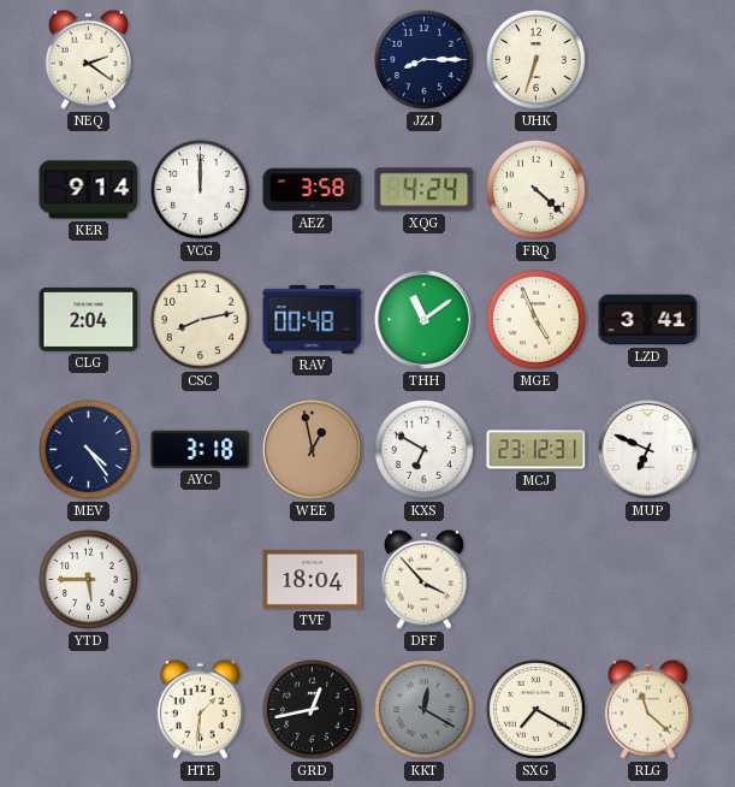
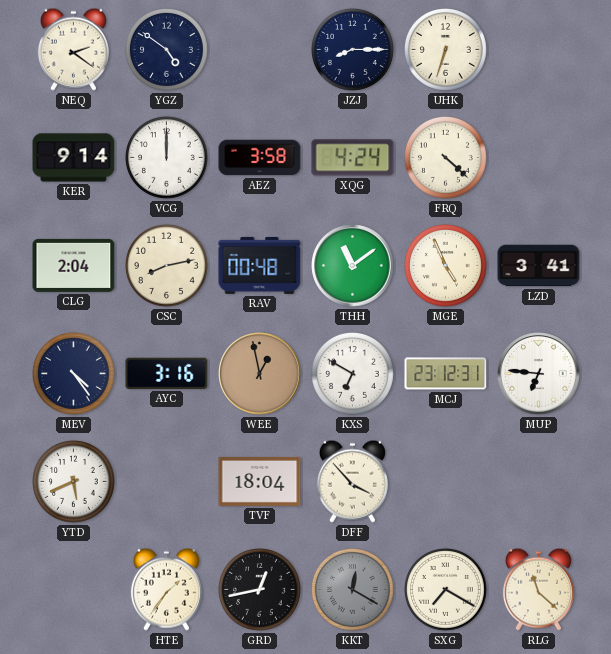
YGZ: none -> 4:51 (167, 50)
AYC: 3:18 -> 3:16 (167, 373)
MUP: 6:49 -> 6:46 (539, 374)
YTD: 5:45 -> 5:41 (74, 482)
HTE: 1:31 -> 1:36 (166, 589)
